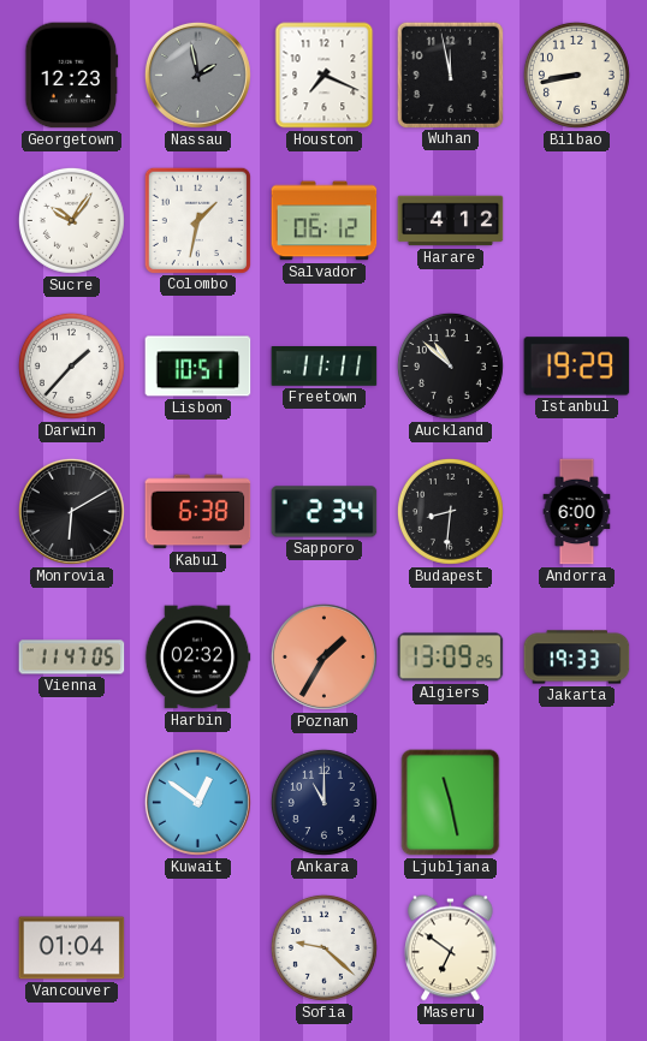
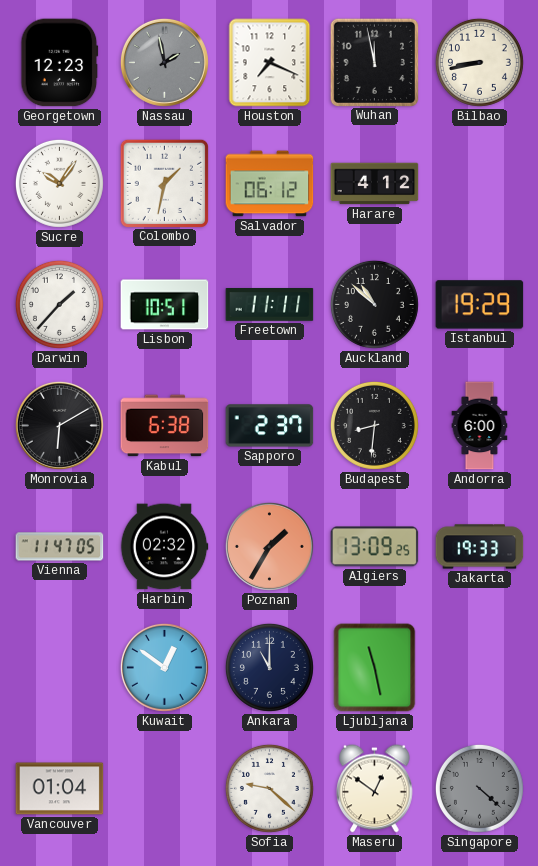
Sapporo: 2:34 -> 2:37 (270, 426)
Maseru: 6:51 -> 12:51 (375, 789)
Singapore: none -> 4:22 (479, 788)
